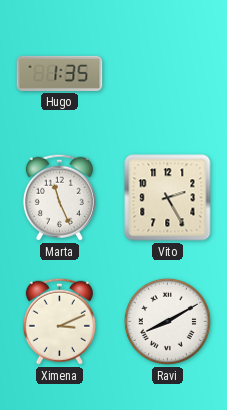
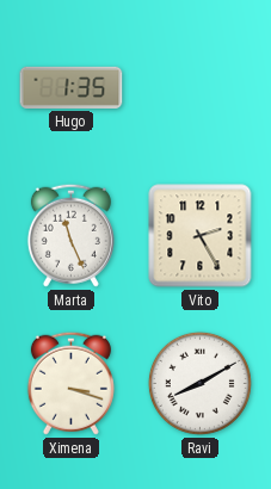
Ximena: 3:11 -> 3:18 (70, 383)
